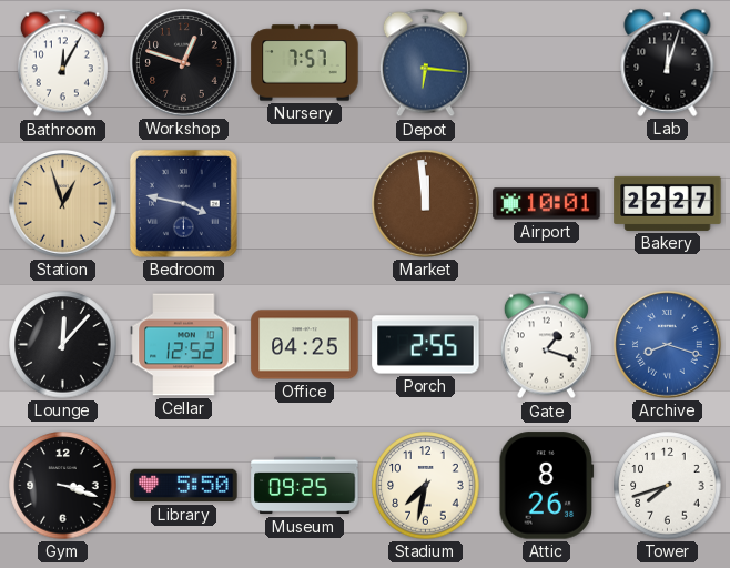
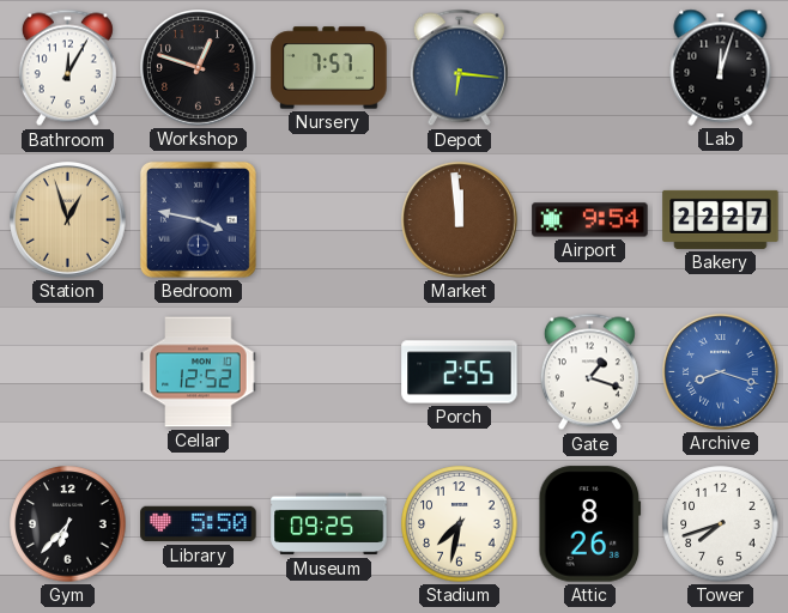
Airport: 10:01 -> 9:54 (590, 220)
Lounge: 12:07 -> none (63, 345)
Office: 04:25 -> none (305, 345)
Gym: 3:18 -> 6:37 (68, 524)
